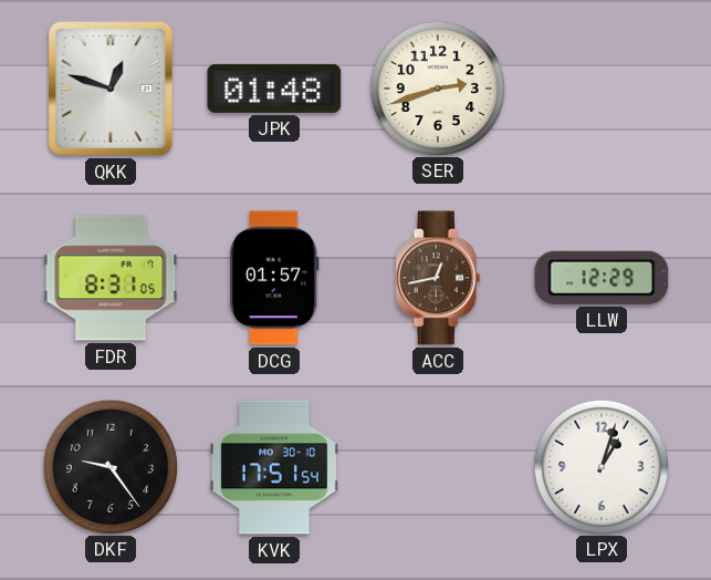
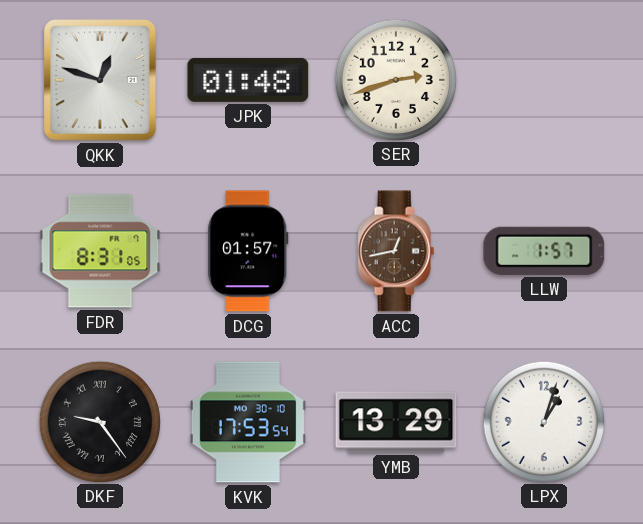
LLW: 12:29 -> 1:57 (544, 251)
DKF numerals: Arabic -> Roman (99, 421)
KVK: 17:51 -> 17:53 (248, 422)
YMB: none -> 13:29 (396, 422)
